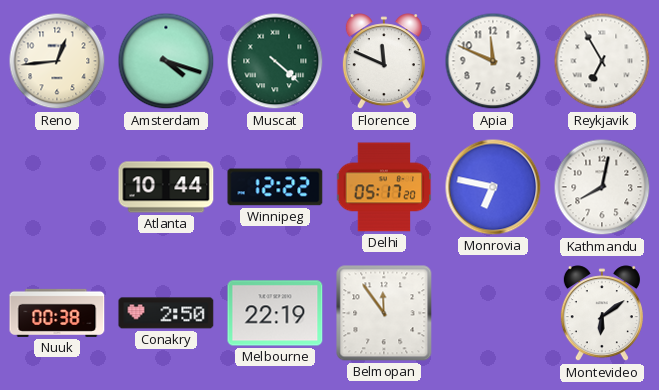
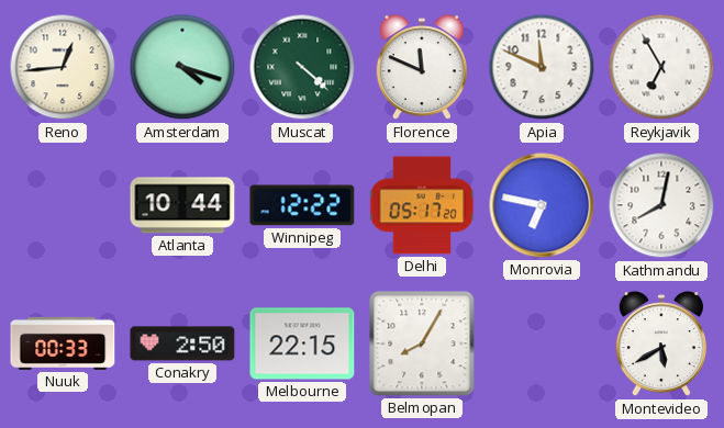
Nuuk: 00:38 -> 00:33 (63, 343)
Melbourne: 22:19 -> 22:15 (302, 343)
Belmopan: 11:54 -> 8:05 (422, 343)
Montevideo: 6:09 -> 5:40 (661, 345)
